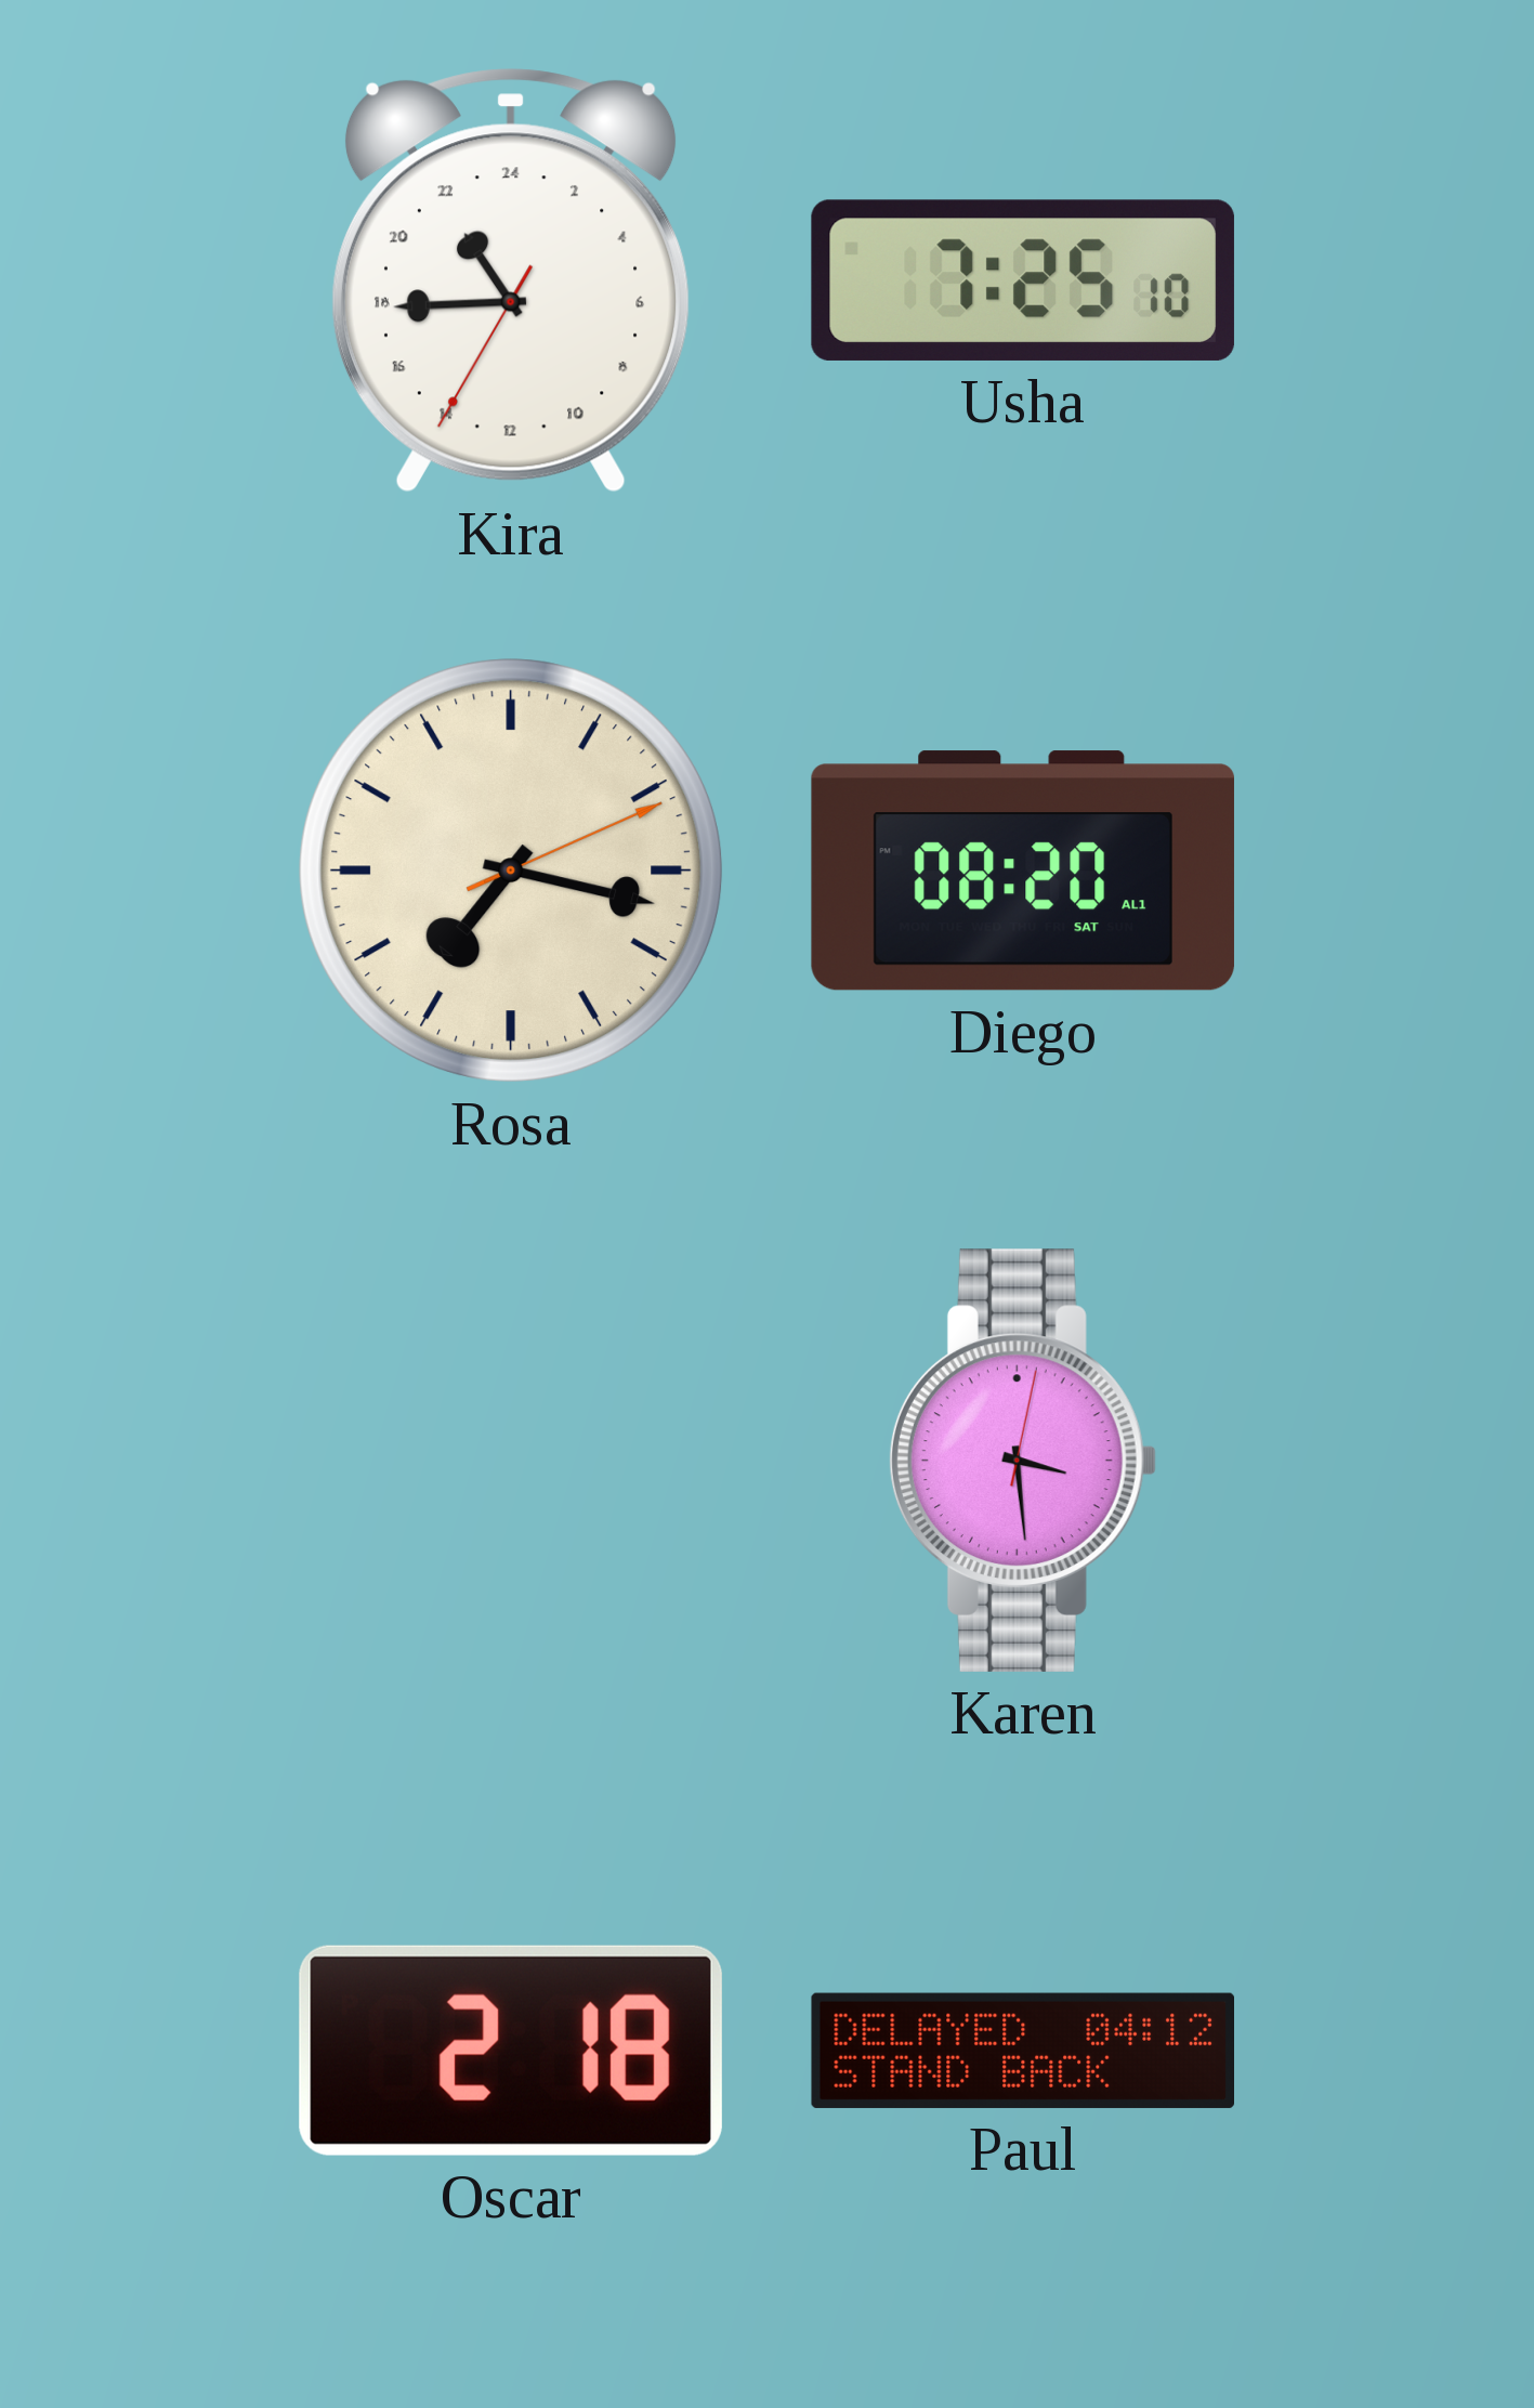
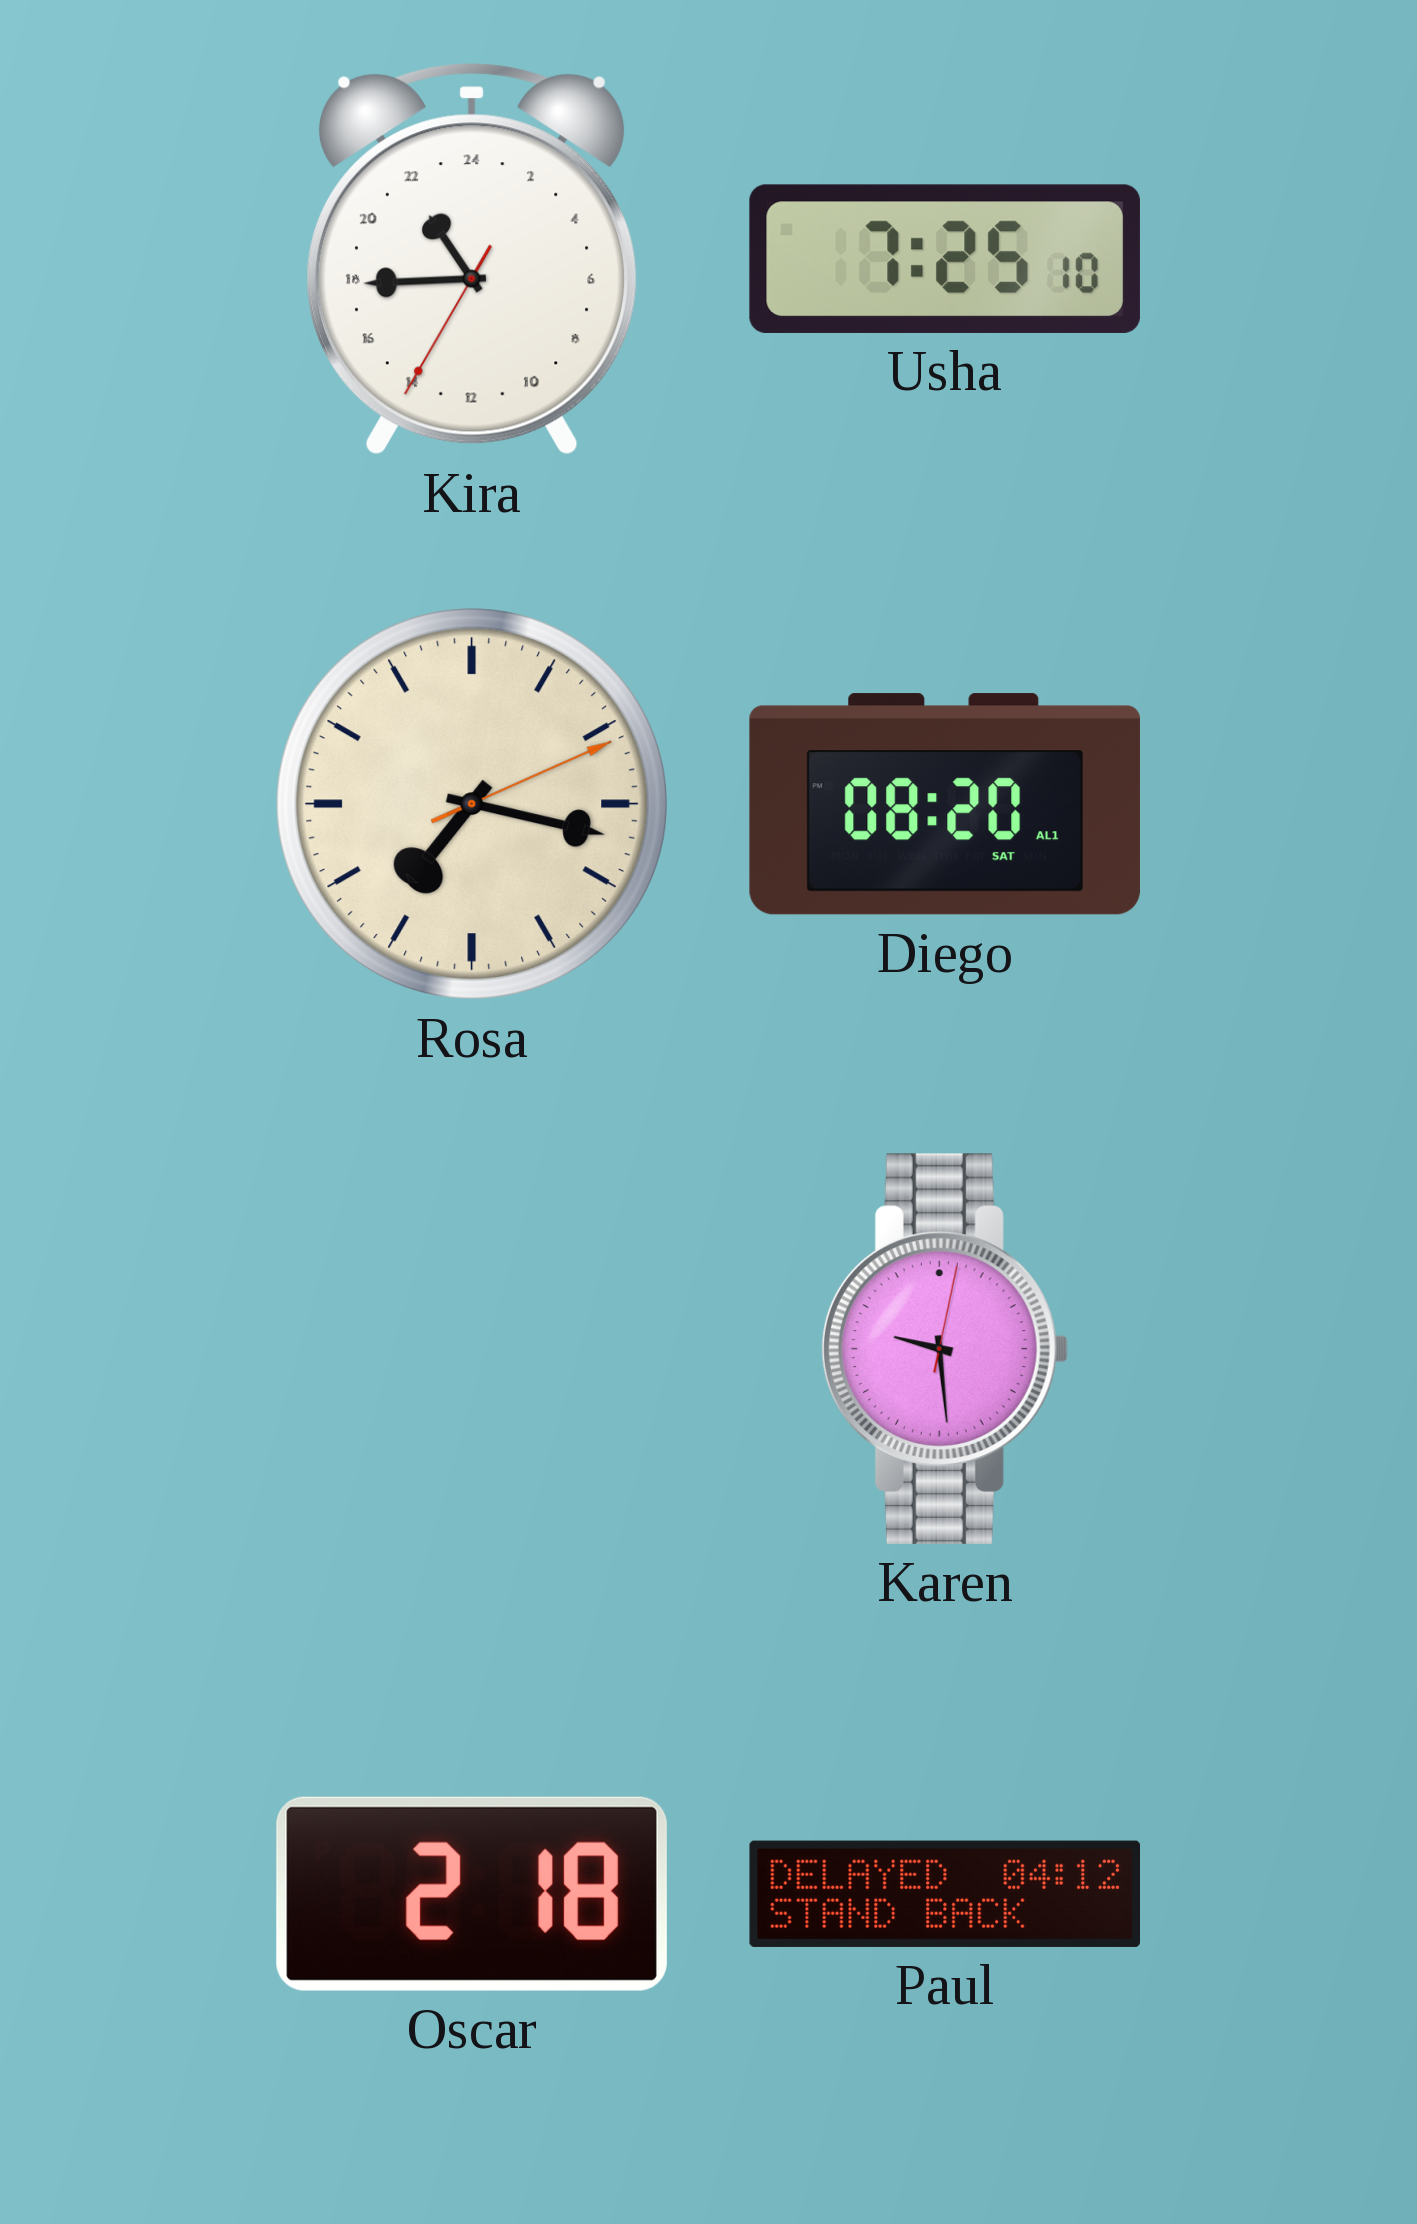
Karen: 3:29 -> 9:29 (944, 1349)
